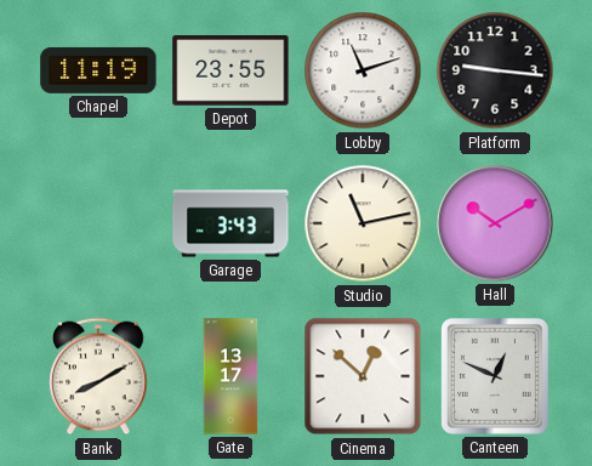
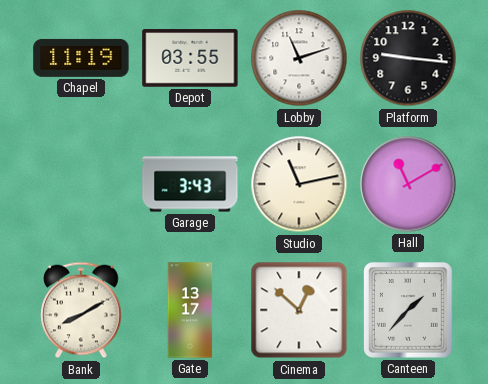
Depot: 23:55 -> 03:55 (190, 58)
Hall: 10:10 -> 11:10 (408, 184)
Canteen: 12:49 -> 1:37 (409, 311)
